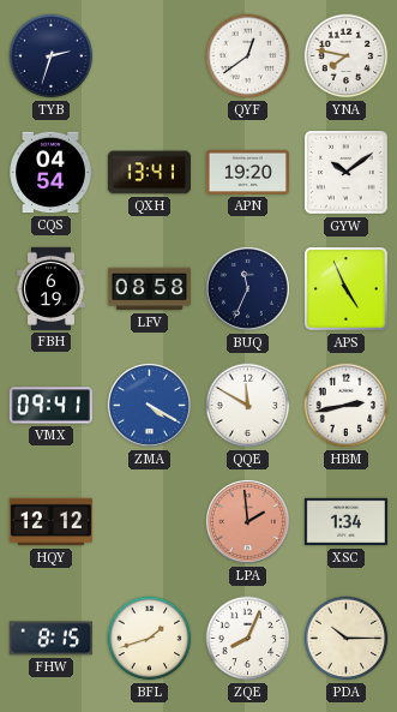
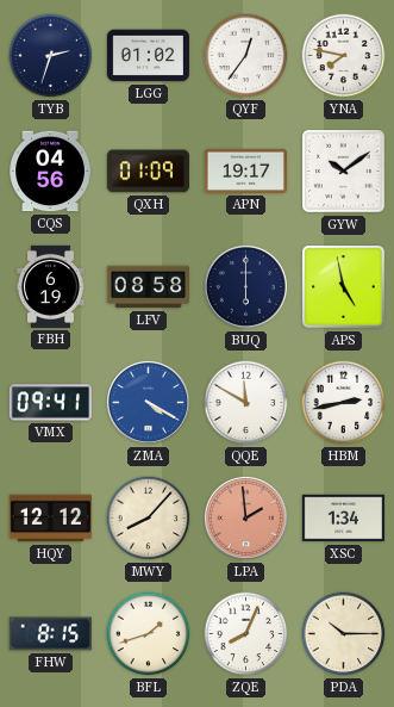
LGG: none -> 01:02 (148, 56)
QYF: 12:39 -> 12:36 (246, 56)
CQS: 04:54 -> 04:56 (50, 172)
QXH: 13:41 -> 01:09 (148, 172)
APN: 19:20 -> 19:17 (245, 170)
BUQ: 11:34 -> 6:00 (245, 286)
APS: 4:56 -> 4:58 (344, 287)
MWY: none -> 8:07 (149, 519)
